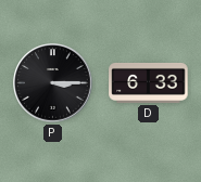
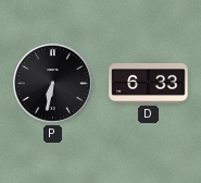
P: 3:15 -> 6:32 (53, 84)
